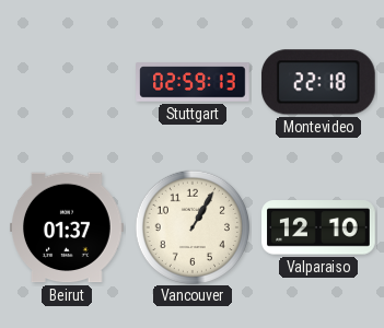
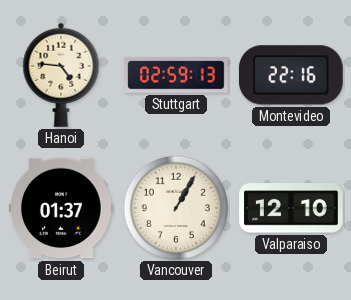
Hanoi: none -> 4:46 (61, 75)
Montevideo: 22:18 -> 22:16 (291, 75)
